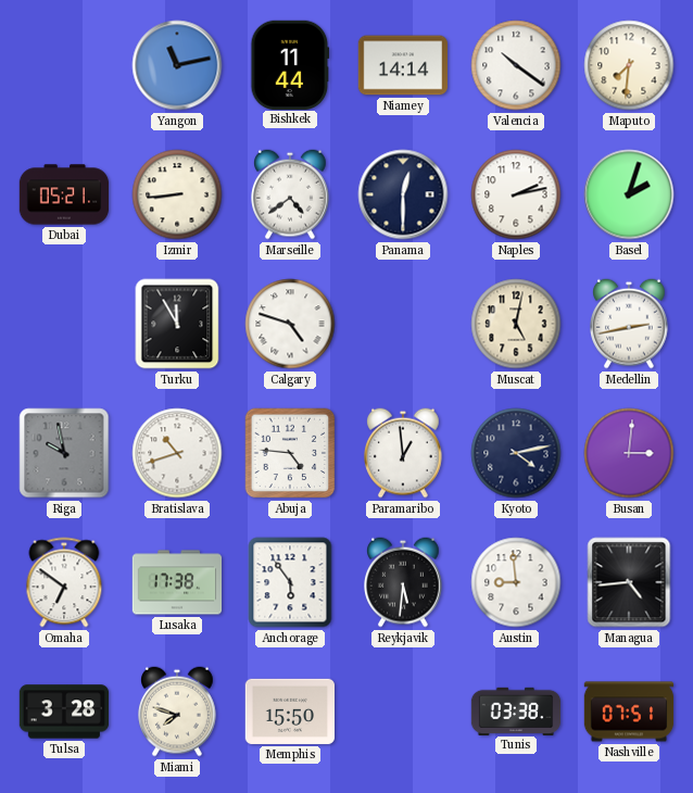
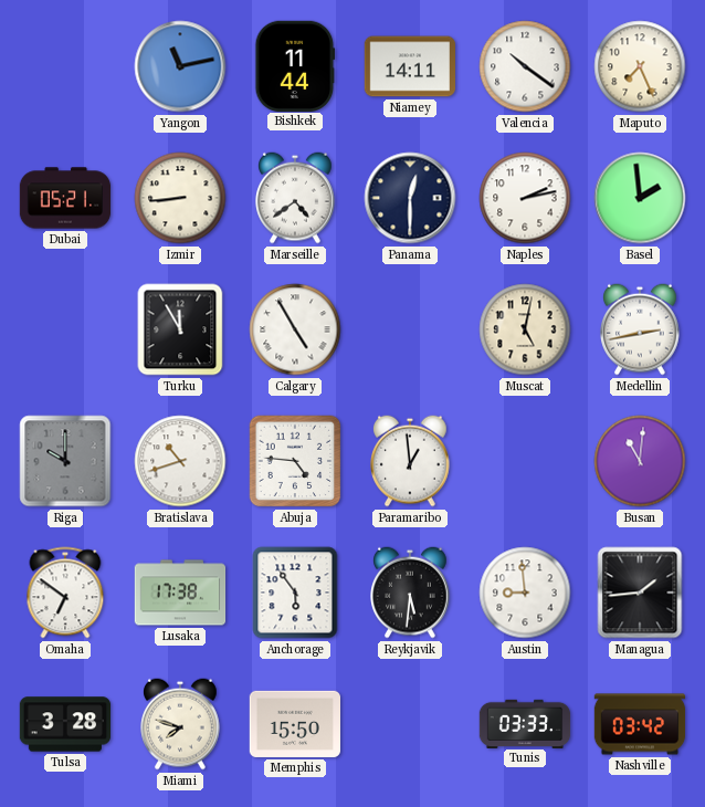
Niamey: 14:14 -> 14:11 (409, 66)
Maputo: 7:31 -> 7:26 (640, 66)
Basel: 2:03 -> 1:59 (640, 198)
Calgary: 4:48 -> 4:55 (295, 329)
Riga: 9:58 -> 10:00 (65, 461)
Kyoto: 4:13 -> none (516, 453)
Busan: 3:01 -> 11:01 (640, 461)
Managua: 4:44 -> 1:44 (640, 593)
Tunis: 03:38 -> 03:33 (525, 723)
Nashville: 07:51 -> 03:42 (640, 724)
